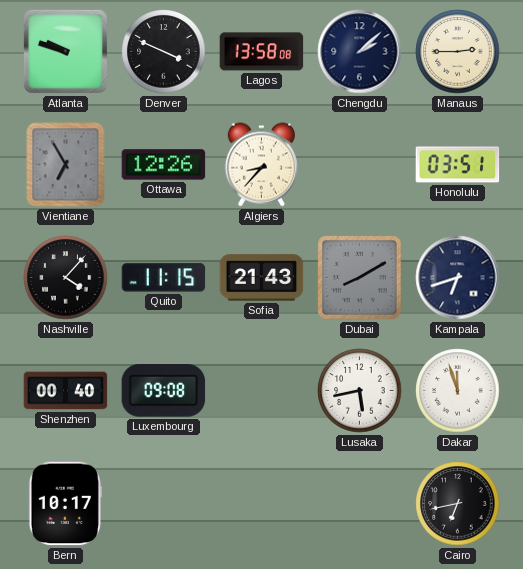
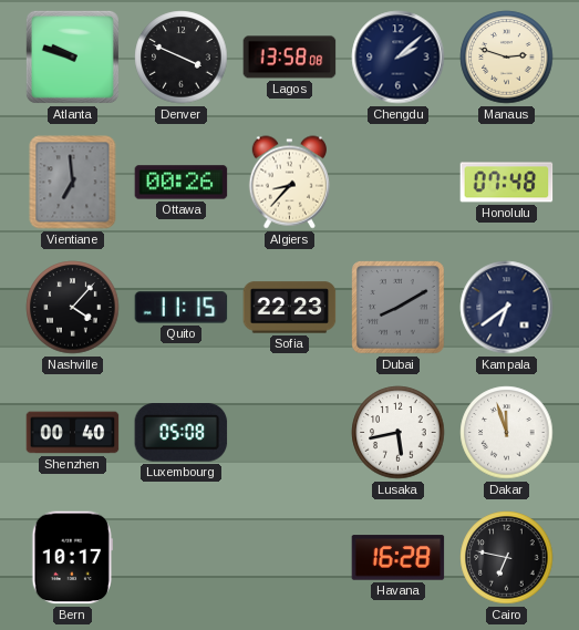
Manaus: 2:45 -> 2:48 (507, 58)
Vientiane: 6:55 -> 6:59 (73, 183)
Ottawa: 12:26 -> 00:26 (182, 183)
Honolulu: 03:51 -> 07:48 (507, 183)
Sofia: 21:43 -> 22:23 (290, 308)
Kampala: 6:42 -> 6:39 (507, 308)
Luxembourg: 09:08 -> 05:08 (182, 433)
Havana: none -> 16:28 (399, 558)
Cairo: 6:43 -> 6:47 (507, 558)
